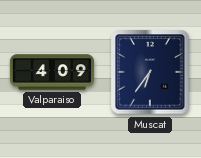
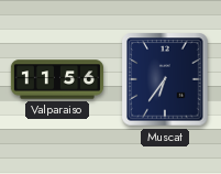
Valparaiso: 4:09 -> 11:56 (56, 79)
